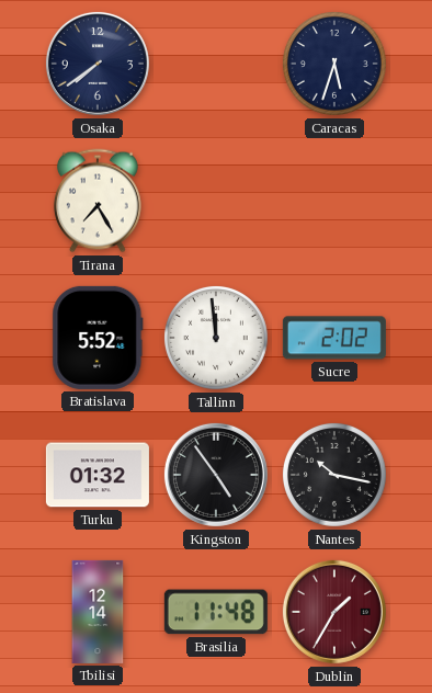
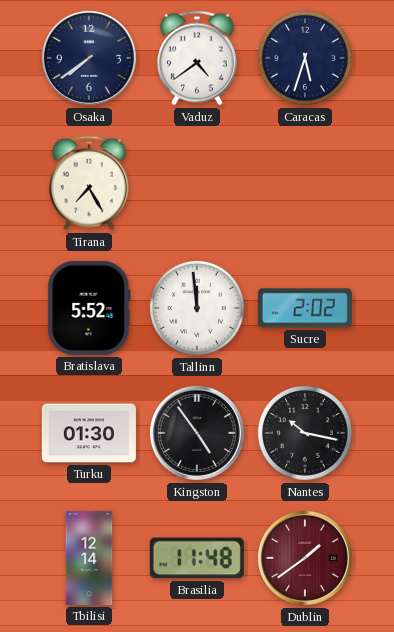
Vaduz: none -> 4:39 (197, 58)
Turku: 01:32 -> 01:30 (89, 433)
Dublin: 1:35 -> 1:39 (305, 558)
